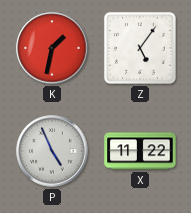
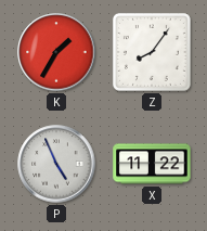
K: 1:32 -> 1:35 (56, 52)
Z: 5:06 -> 8:06 (152, 52)
